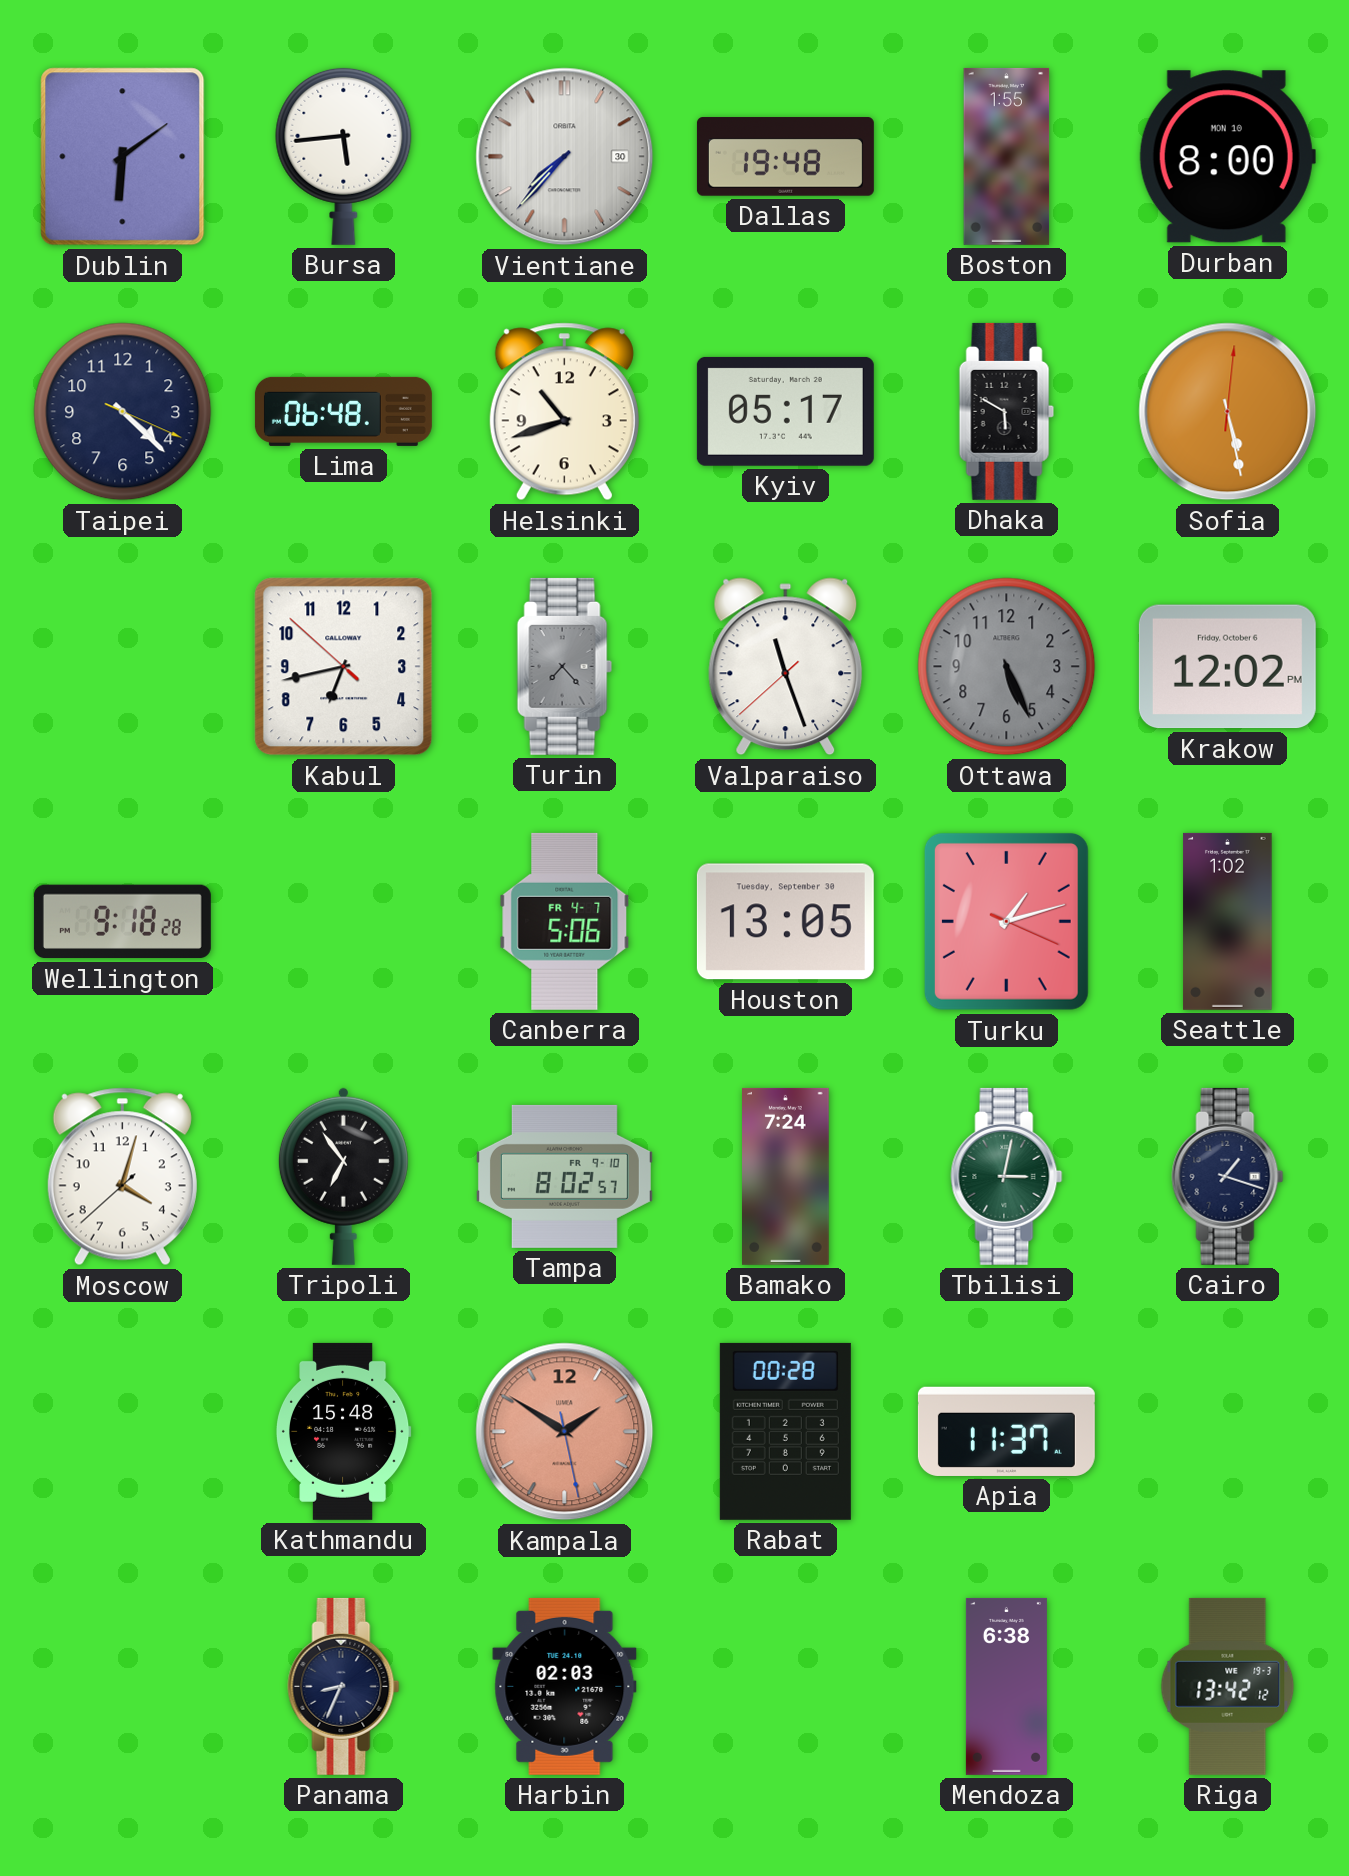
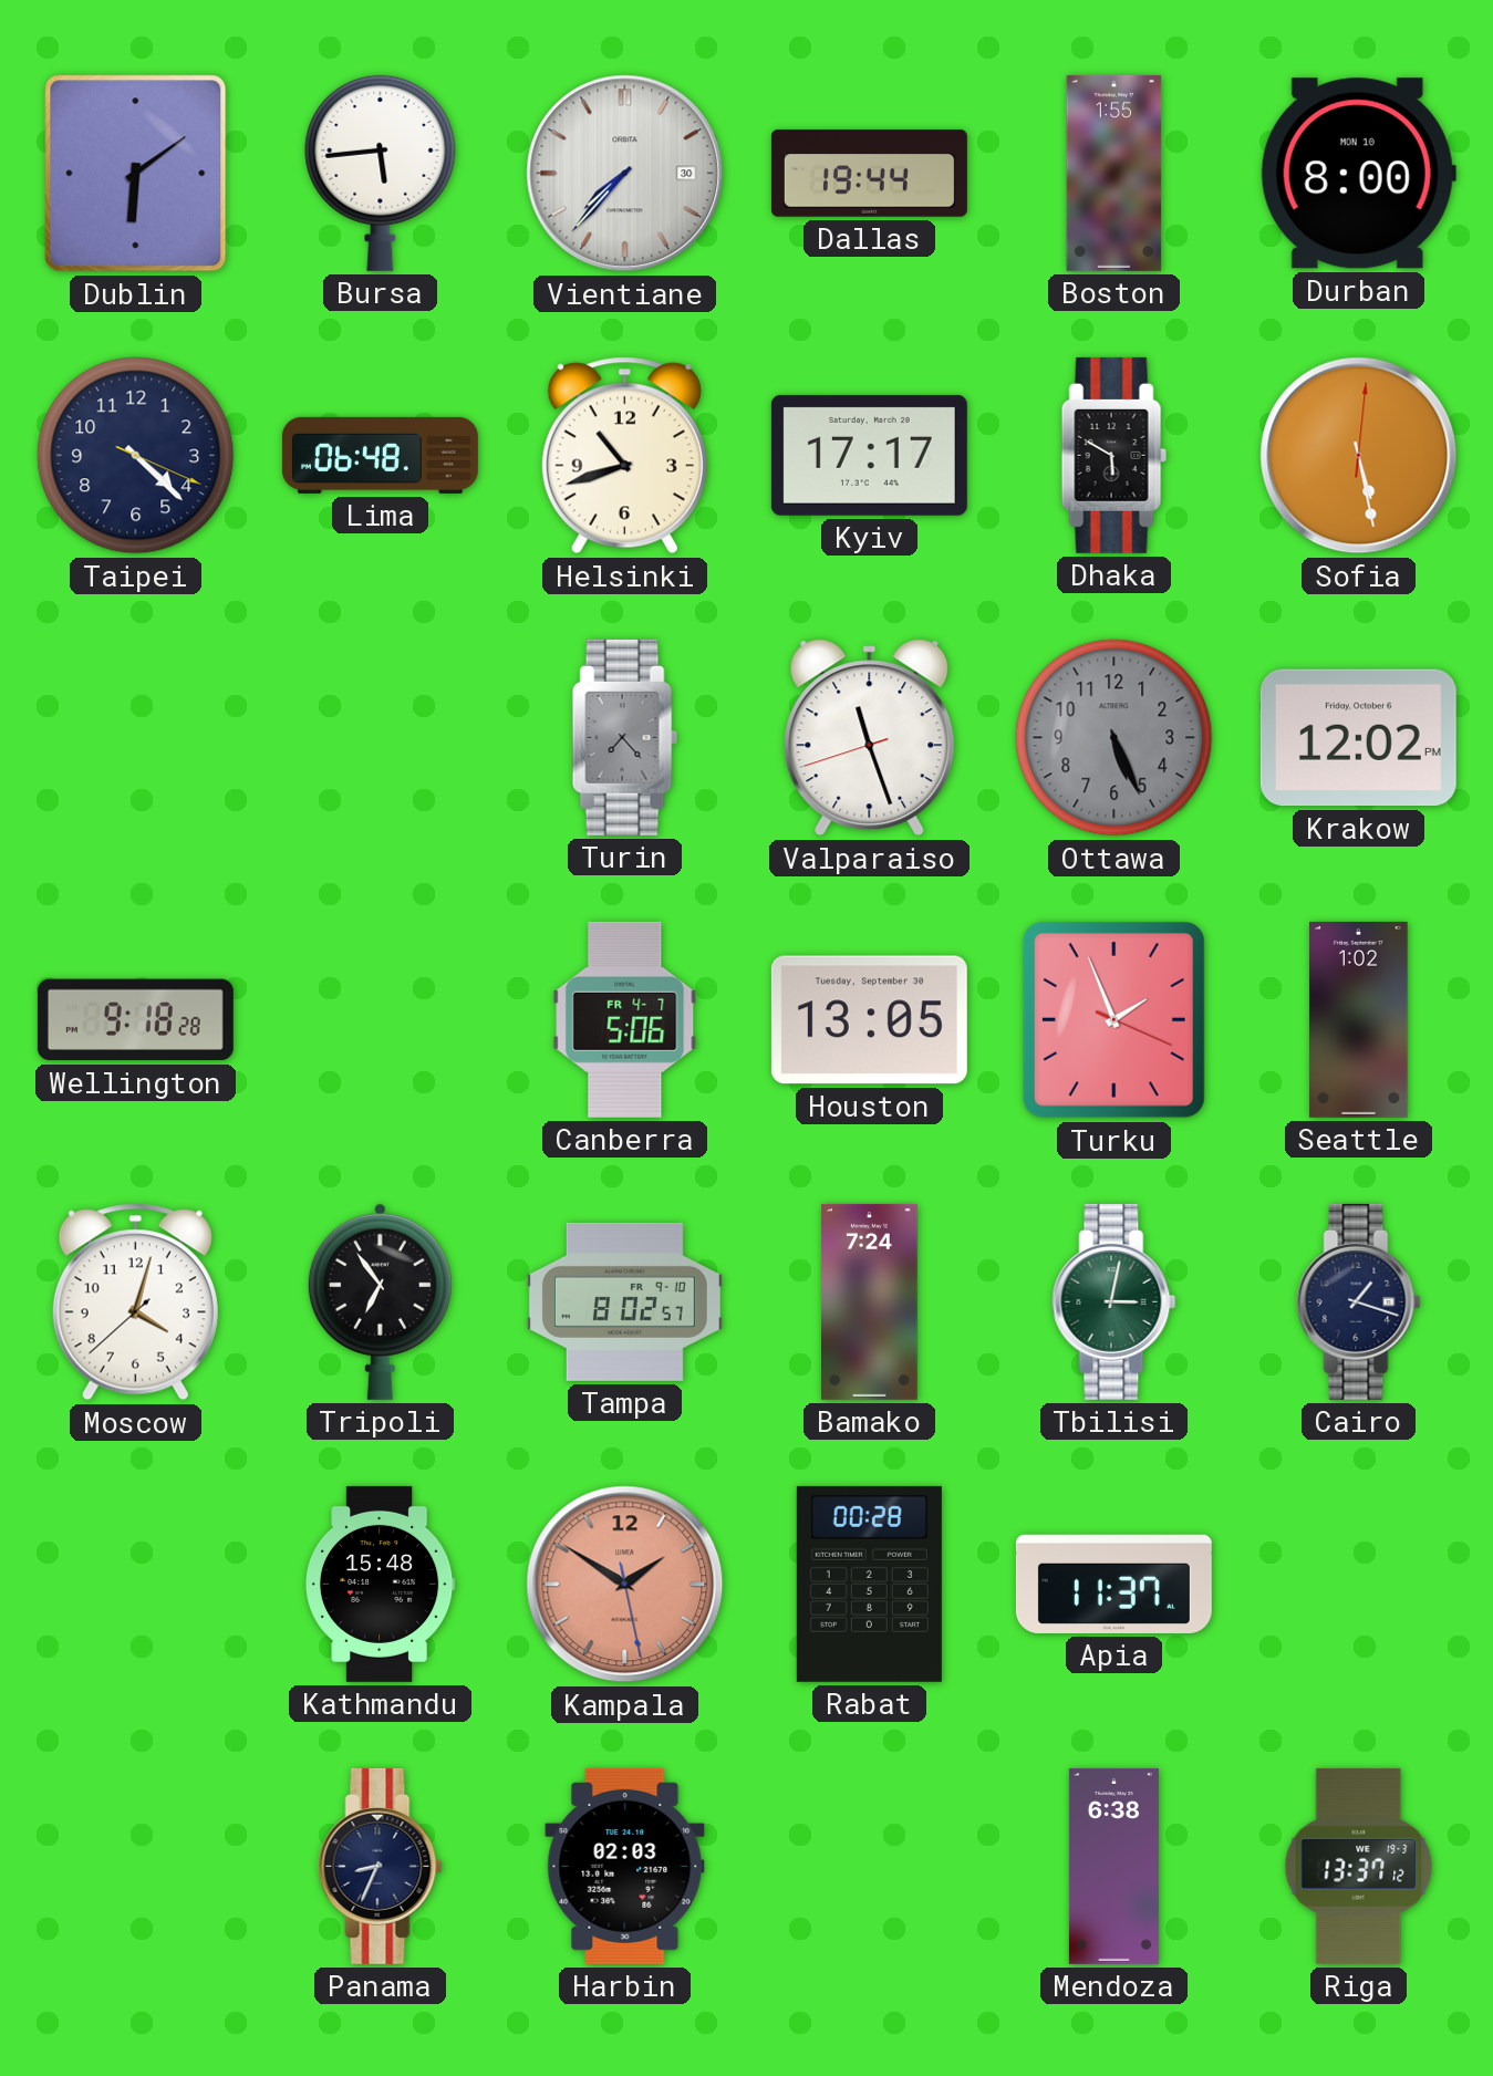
Dallas: 19:48 -> 19:44 (869, 174)
Kyiv: 05:17 -> 17:17 (869, 455)
Kabul: 6:42 -> none (344, 667)
Valparaiso: 11:26:38 -> 11:26:42 (870, 738)
Turku: 1:12 -> 1:56 (1113, 1019)
Riga: 13:42 -> 13:37 (1359, 1866)
